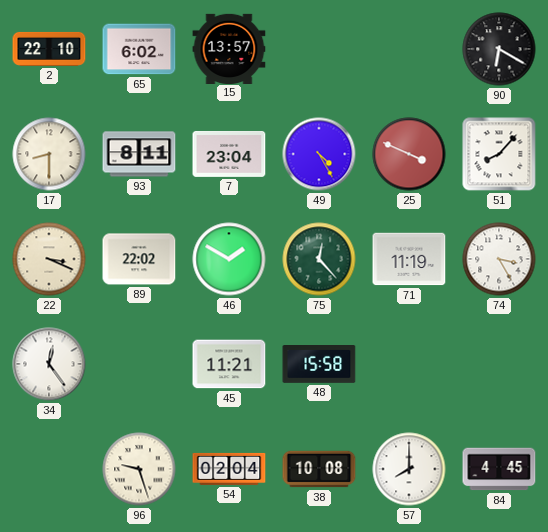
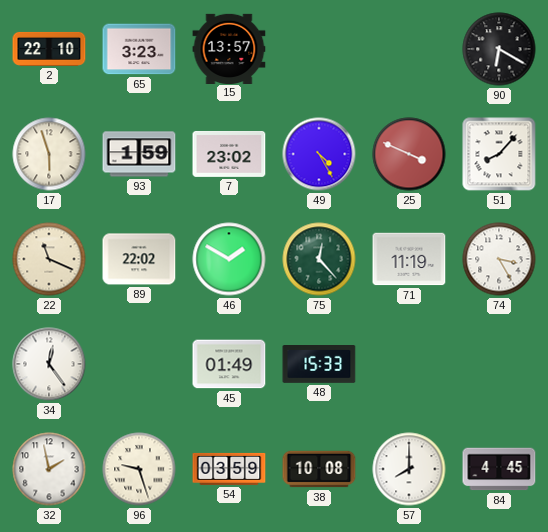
65: 6:02 -> 3:23 (139, 49)
17: 8:30 -> 5:57 (49, 154)
93: 8:11 -> 1:59 (139, 154)
7: 23:04 -> 23:02 (229, 154)
22: 3:19 -> 11:19 (49, 259)
45: 11:21 -> 01:49 (229, 364)
48: 15:58 -> 15:33 (319, 365)
32: none -> 1:58 (49, 469)
54: 02:04 -> 03:59 (229, 469)
